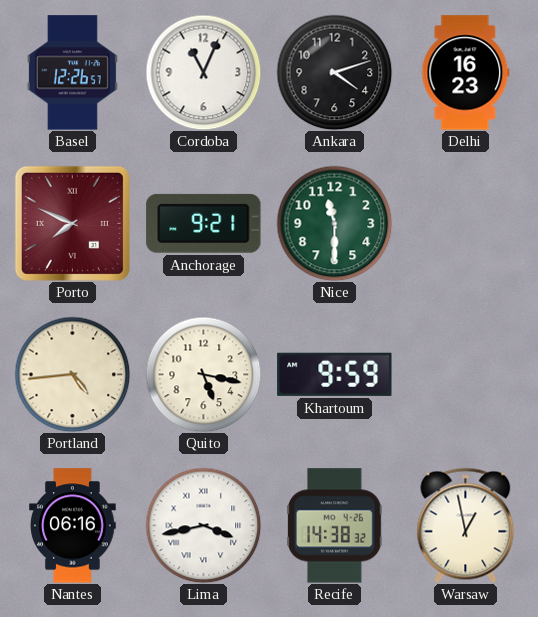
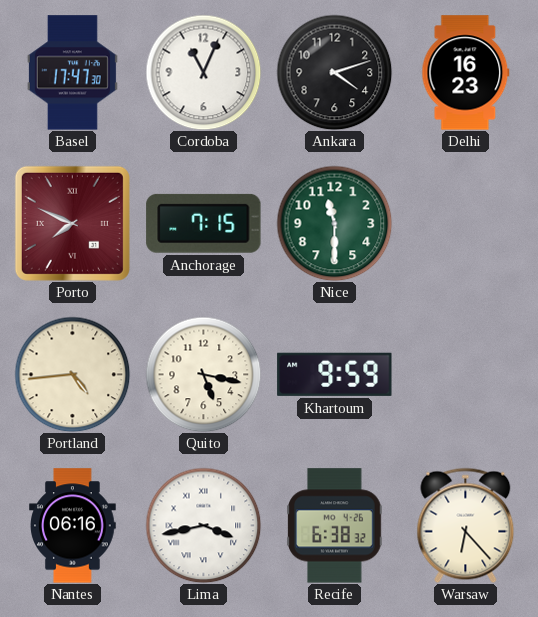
Basel: 12:26 -> 17:47 (72, 73)
Anchorage: 9:21 -> 7:15 (204, 223)
Recife: 14:38 -> 6:38 (335, 526)
Warsaw: 12:58 -> 6:23 (466, 525)
